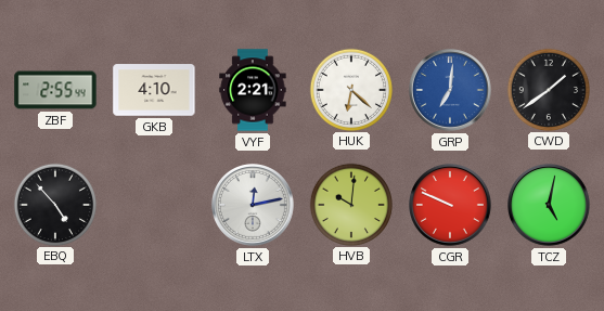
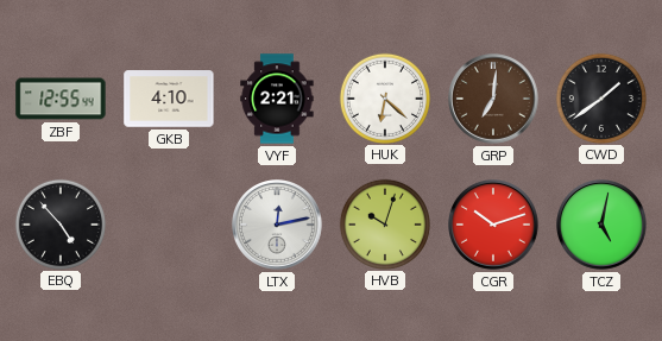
ZBF: 2:55 -> 12:55 (61, 99)
GRP dial: blue -> brown (494, 100)
HVB: 10:01 -> 10:03 (384, 223)
CGR: 9:49 -> 10:12 (494, 226)
